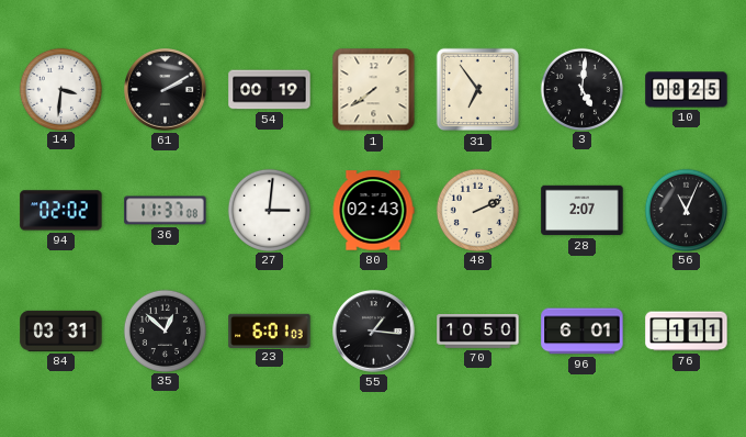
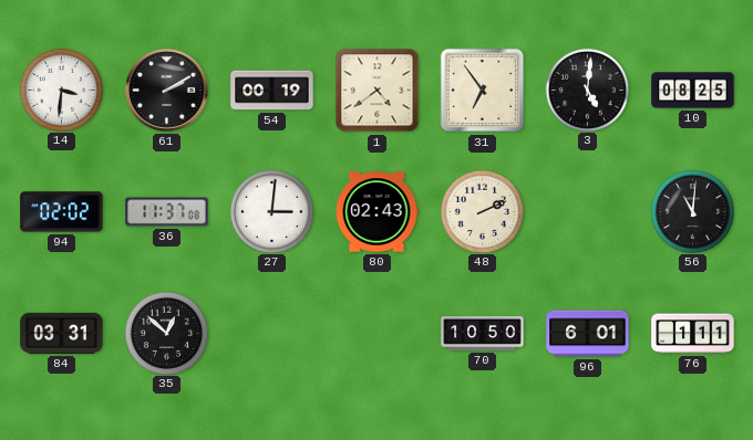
1: 7:39 -> 4:39 (378, 91)
28: 2:07 -> none (583, 211)
56: 11:04 -> 11:01 (692, 211)
23: 6:01 -> none (270, 330)
55: 1:16 -> none (374, 332)
